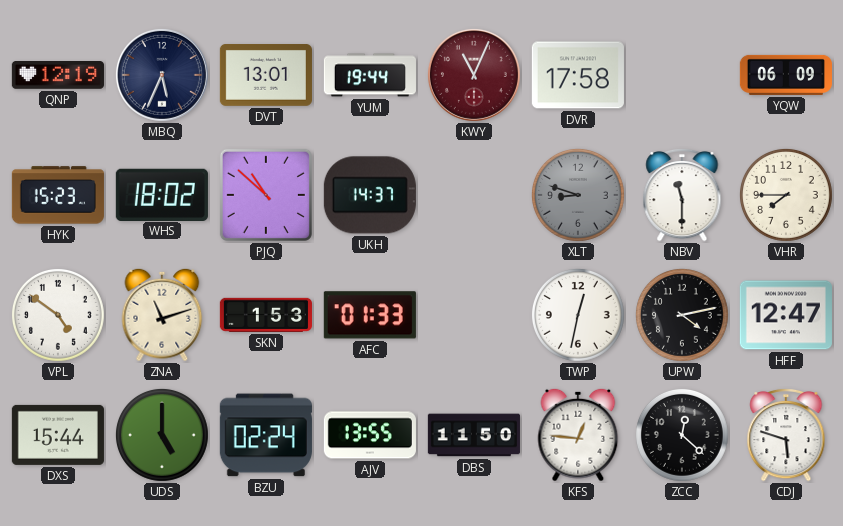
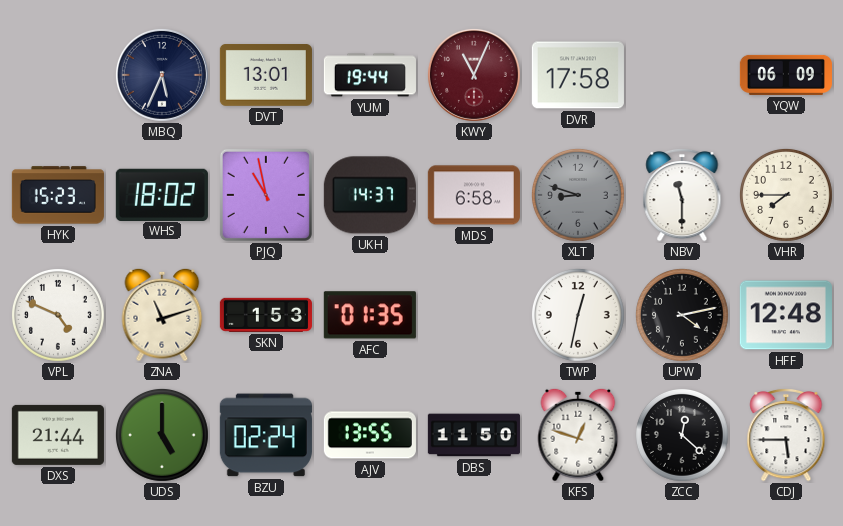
QNP: 12:19 -> none (58, 75)
PJQ: 10:52 -> 10:58 (266, 195)
MDS: none -> 6:58 (474, 195)
VPL: 4:51 -> 4:49 (58, 315)
AFC: 01:33 -> 01:35 (370, 315)
HFF: 12:47 -> 12:48 (786, 315)
DXS: 15:44 -> 21:44 (58, 435)
KFS: 12:46 -> 12:48 (578, 435)
CDJ: 5:48 -> 5:45 (786, 435)
